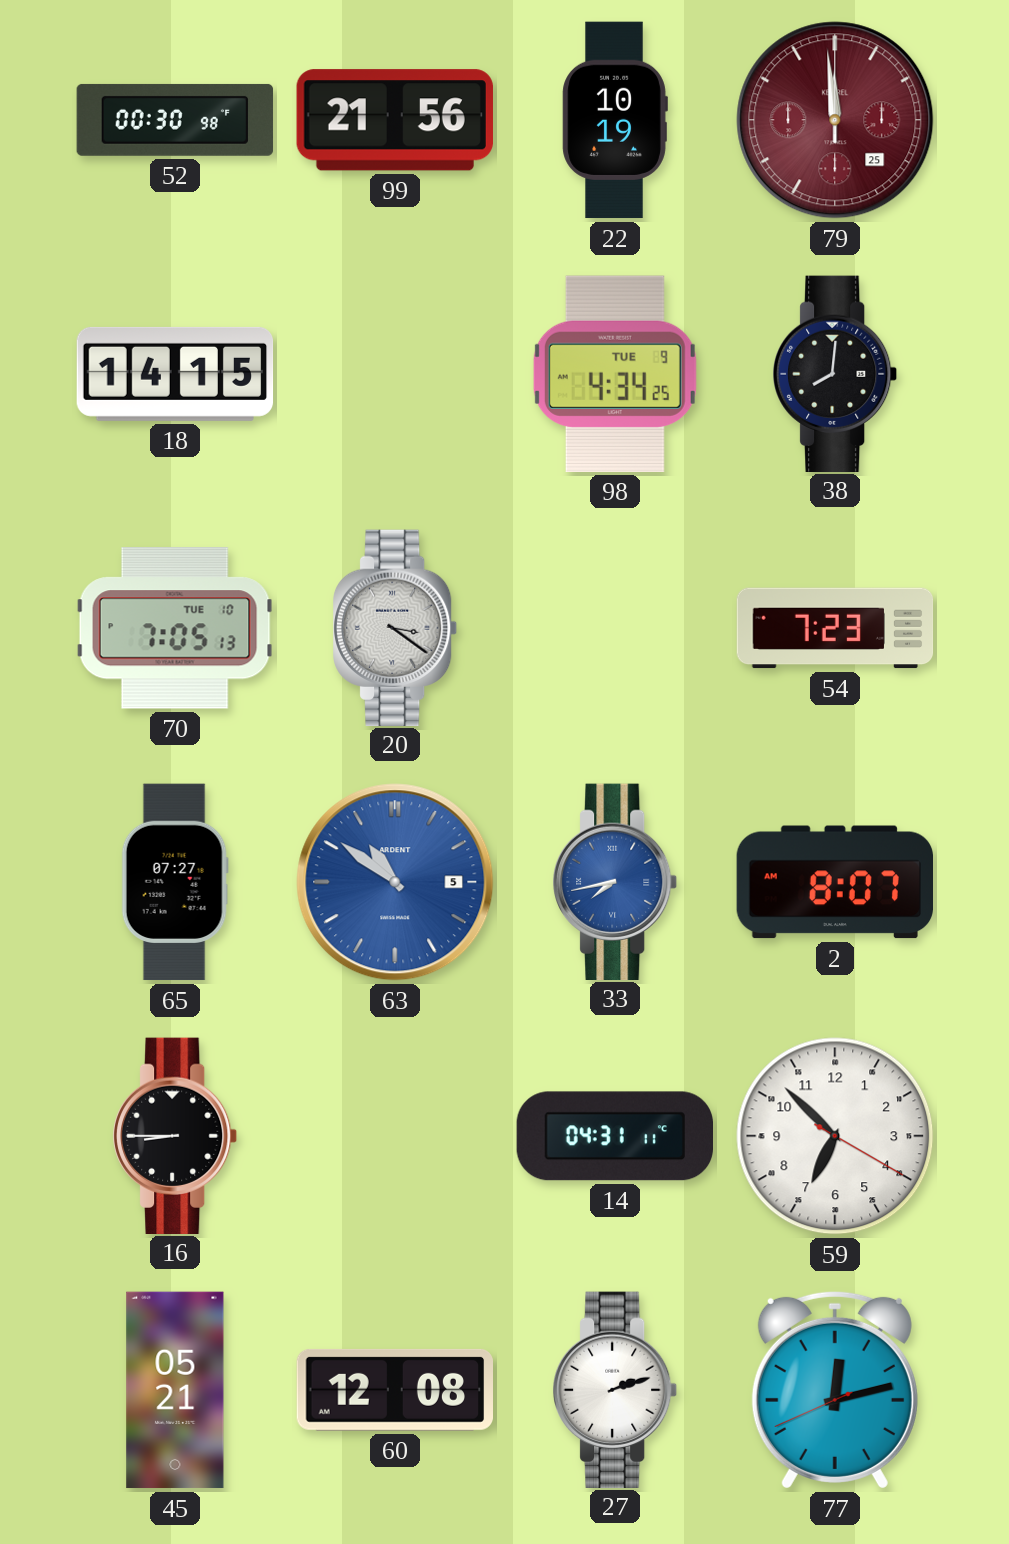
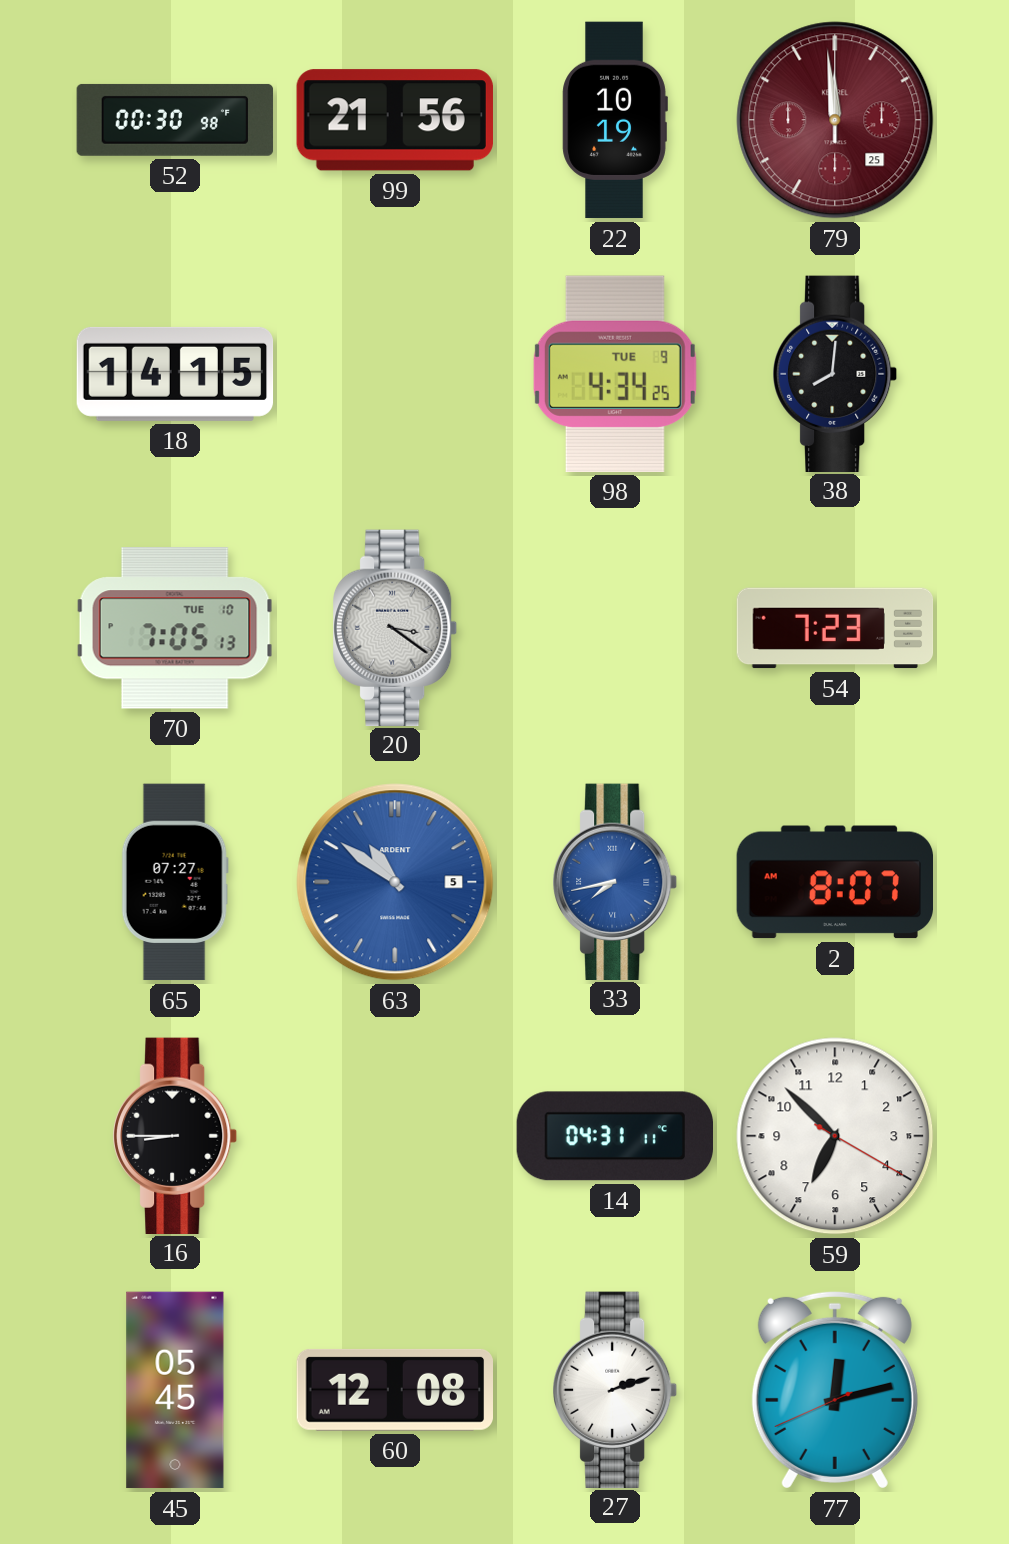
45: 05:21 -> 05:45 (175, 1390)
